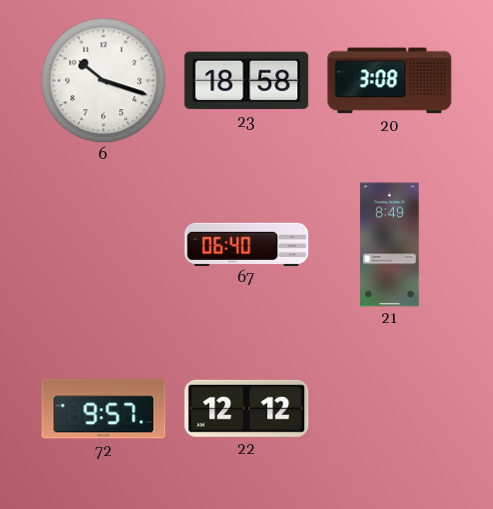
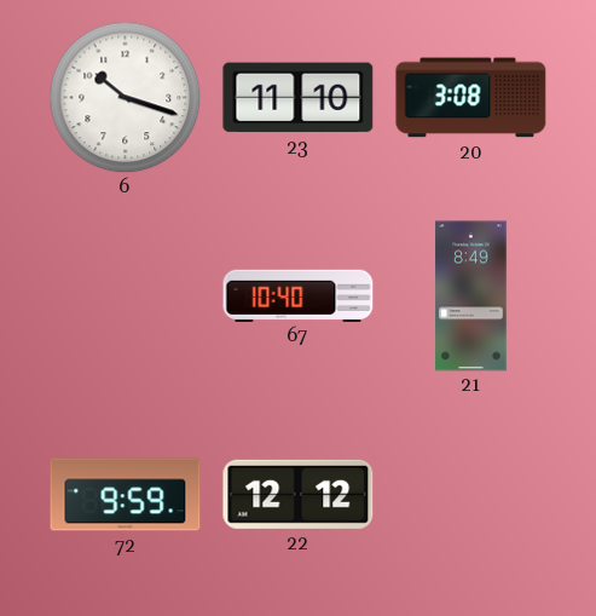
23: 18:58 -> 11:10 (299, 98)
67: 06:40 -> 10:40 (299, 295)
72: 9:57 -> 9:59 (126, 495)
